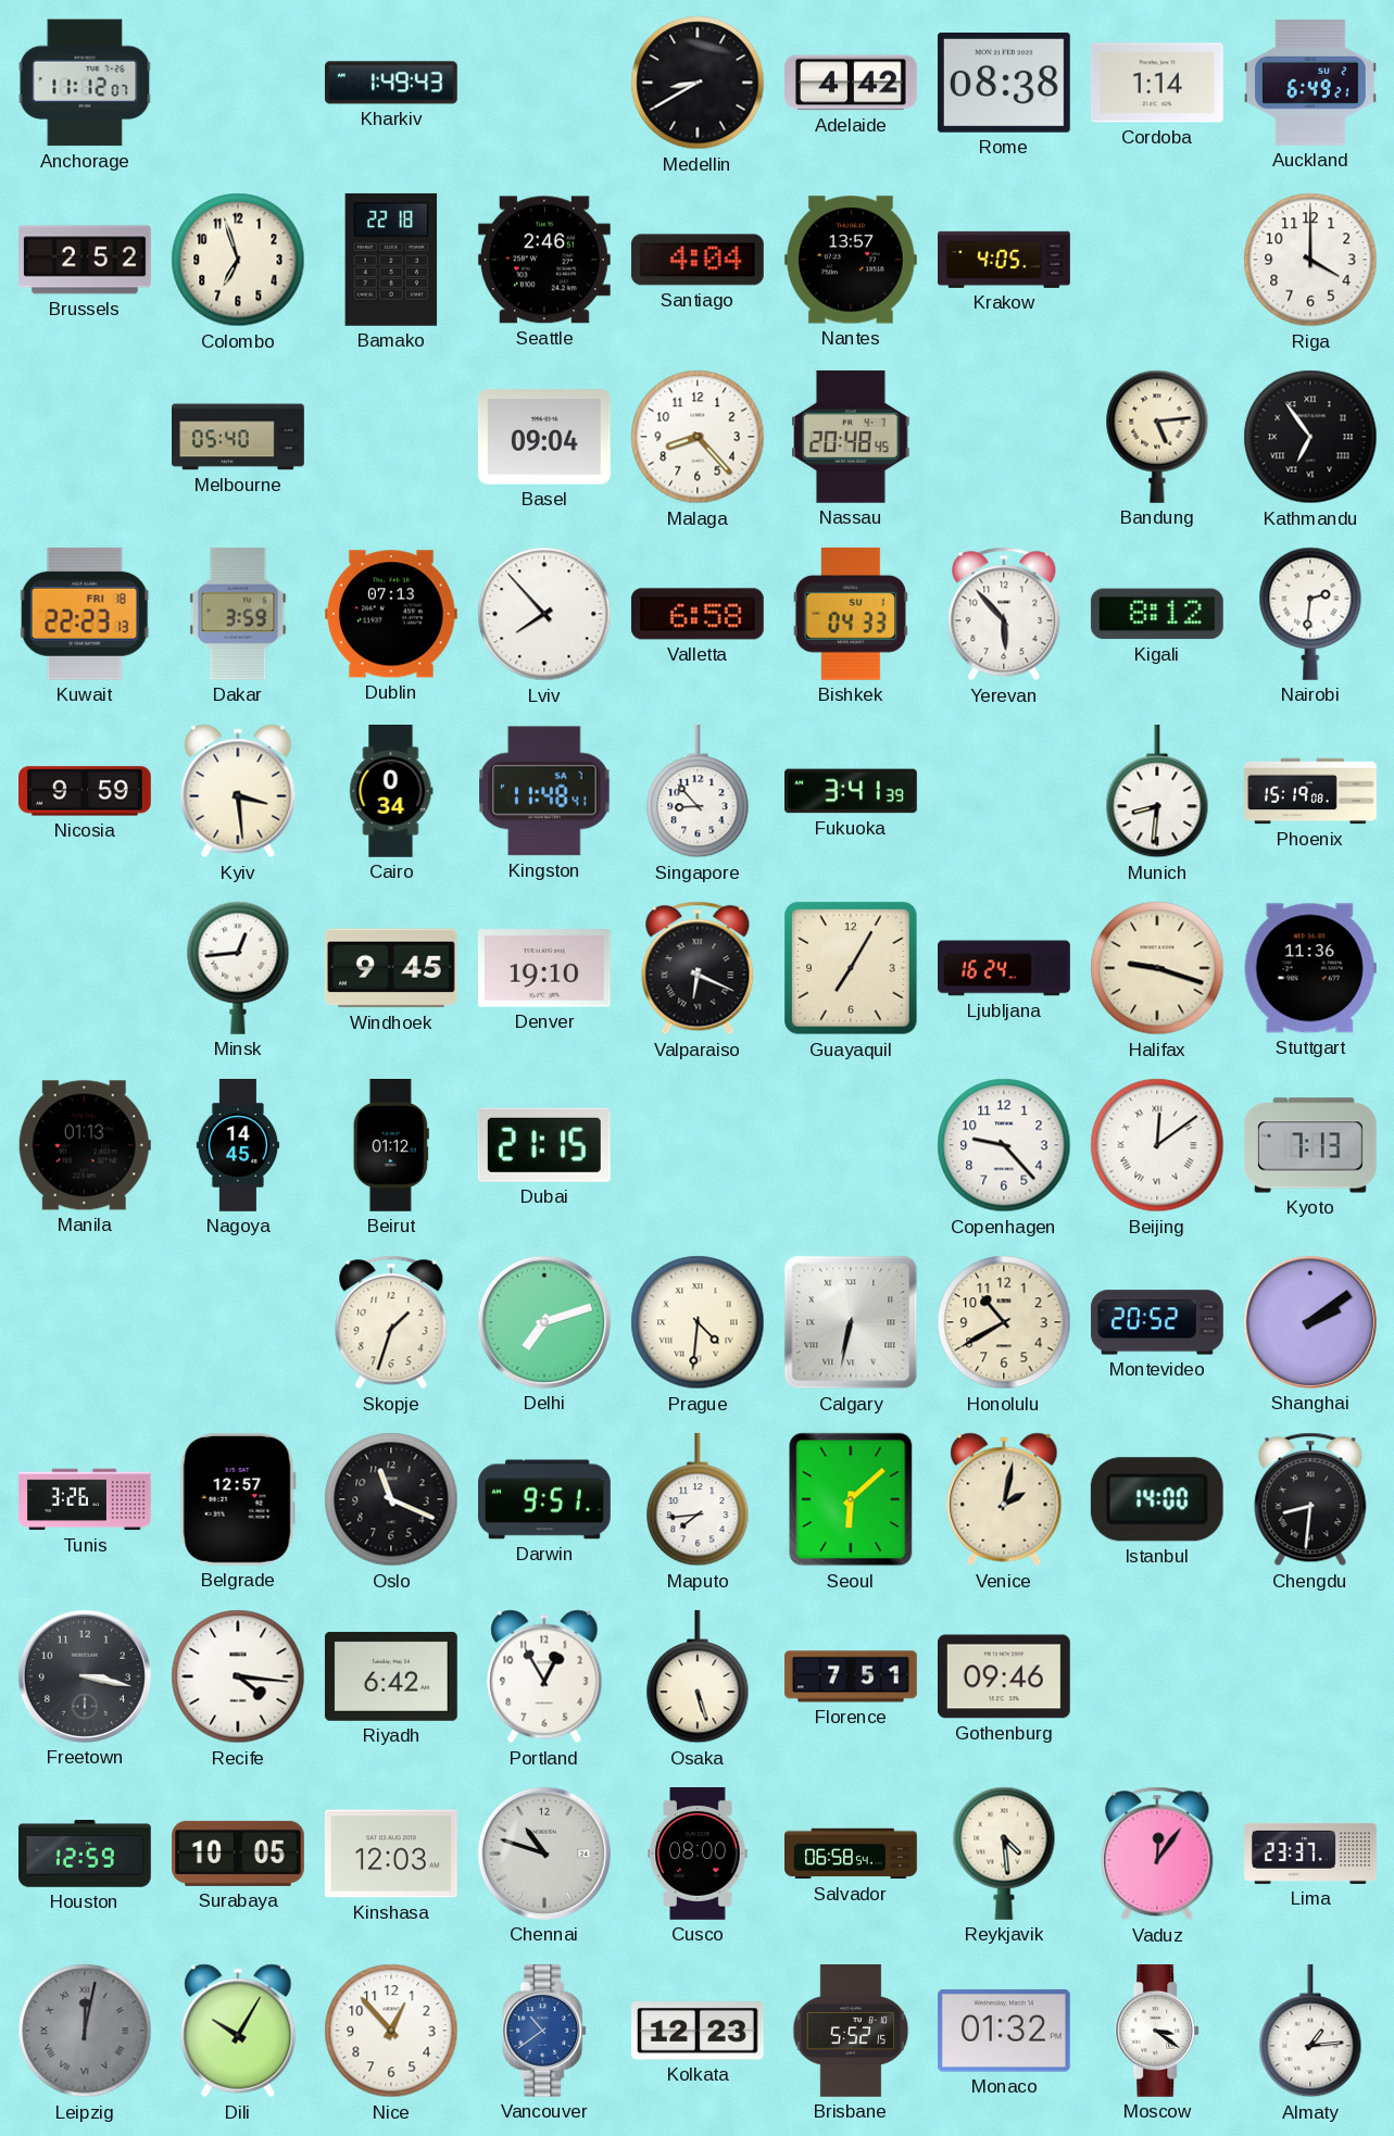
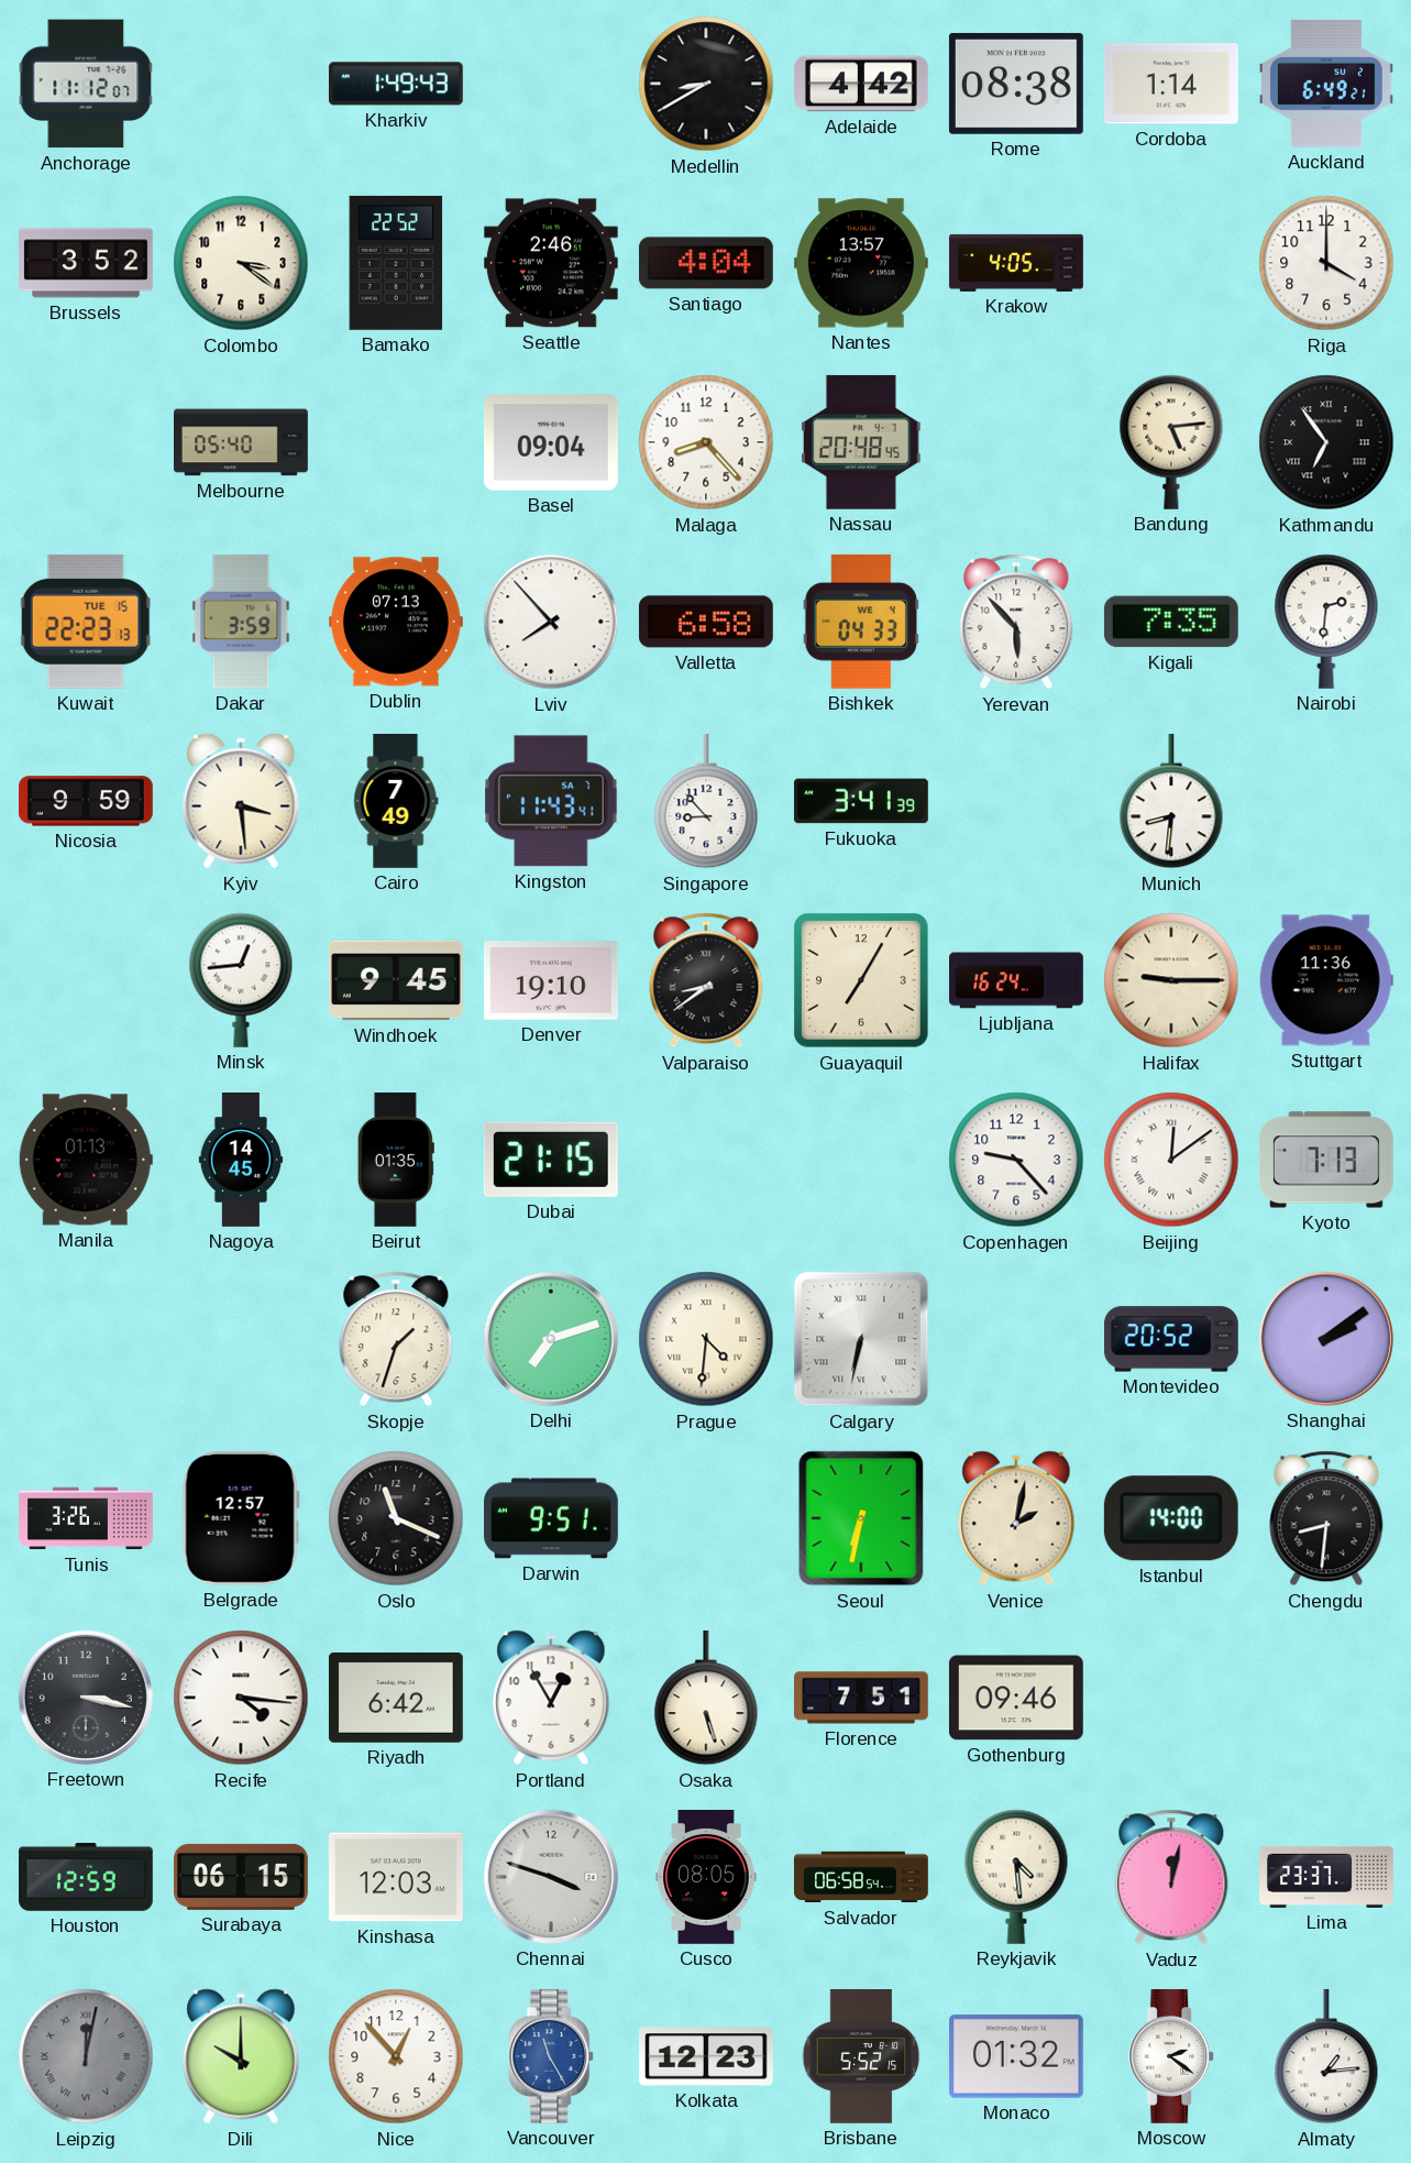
Brussels: 2:52 -> 3:52 (87, 263)
Colombo: 6:57 -> 3:21 (241, 263)
Bamako: 22:18 -> 22:52 (396, 263)
Kuwait date: FRI 18 -> TUE 15 (86, 622)
Bishkek date: SU 1 -> WE 4 (861, 622)
Kigali: 8:12 -> 7:35 (1171, 622)
Cairo: 0:34 -> 7:49 (396, 802)
Kingston: 11:48 -> 11:43 (551, 801)
Phoenix: 15:19 -> none (1310, 791)
Valparaiso: 6:19 -> 8:39 (706, 980)
Halifax: 9:18 -> 9:15 (1171, 980)
Beirut: 01:12 -> 01:35 (396, 1161)
Honolulu: 10:40 -> none (1004, 1322)
Maputo: 7:44 -> none (698, 1499)
Seoul: 6:08 -> 6:32 (861, 1518)
Surabaya: 10:05 -> 06:15 (242, 1877)
Chennai: 10:48 -> 3:48 (551, 1877)
Cusco: 08:00 -> 08:05 (706, 1878)
Vaduz: 12:06 -> 12:02 (1171, 1877)
Dili: 10:05 -> 10:00 (241, 2056)
Vancouver: 10:39 -> 11:25 (552, 2057)
Moscow: 3:21 -> 2:21 (1172, 2057)
